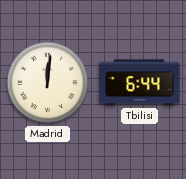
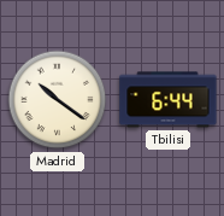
Madrid: 12:01 -> 10:21 (58, 100)
